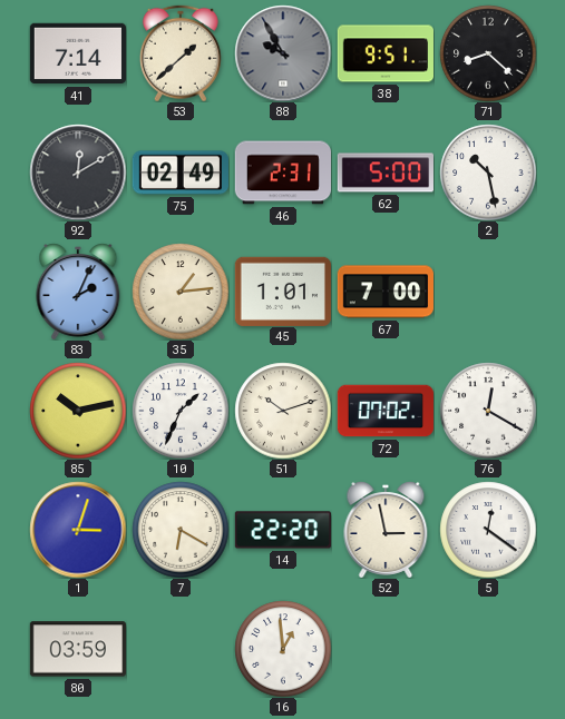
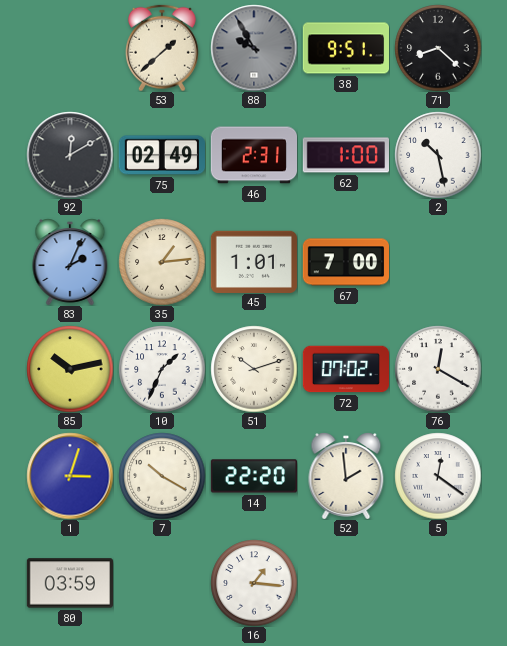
41: 7:14 -> none (77, 53)
62: 5:00 -> 1:00 (345, 155)
7: 6:20 -> 10:20 (162, 476)
52: 2:58 -> 1:59 (346, 476)
16: 12:59 -> 1:16 (254, 583)
